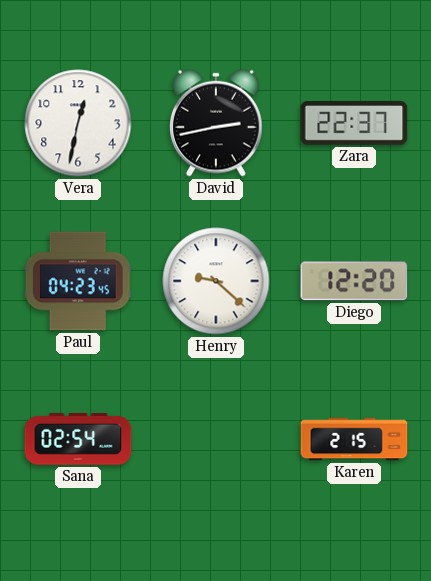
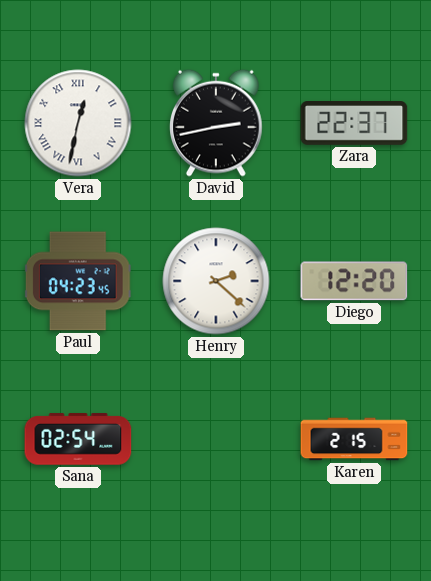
Vera numerals: Arabic -> Roman (78, 123)
Henry: 9:22 -> 2:22 (216, 281)
